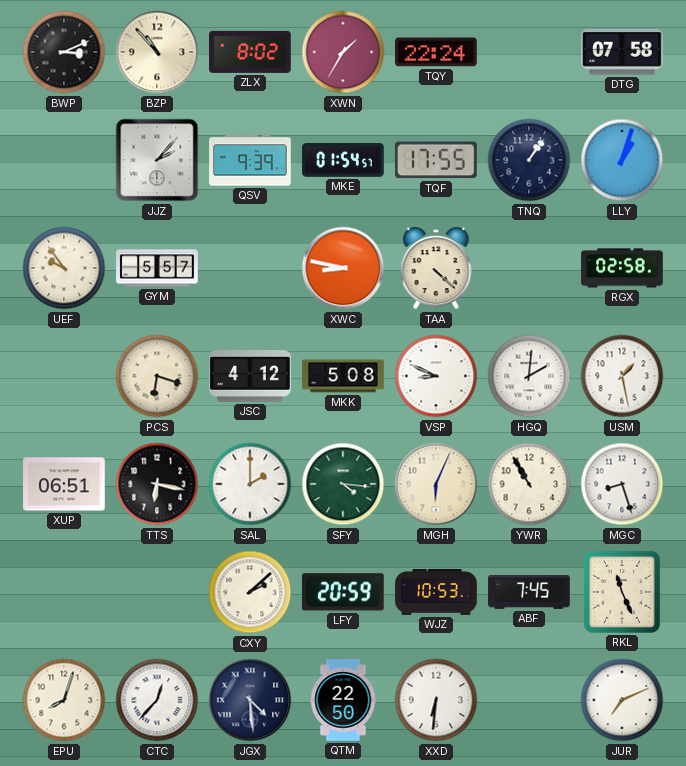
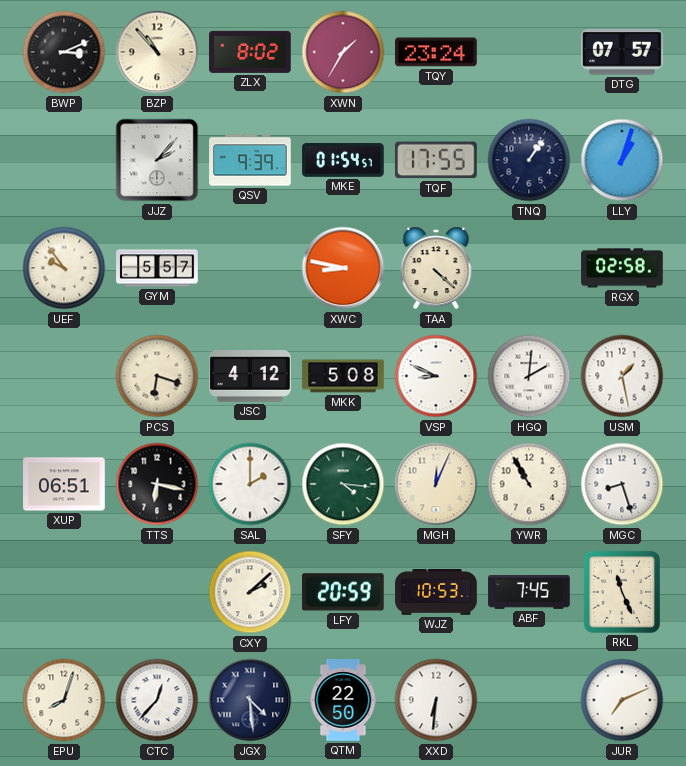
TQY: 22:24 -> 23:24 (437, 52)
DTG: 07:58 -> 07:57 (623, 52)
MGH: 6:04 -> 12:04 (436, 484)
